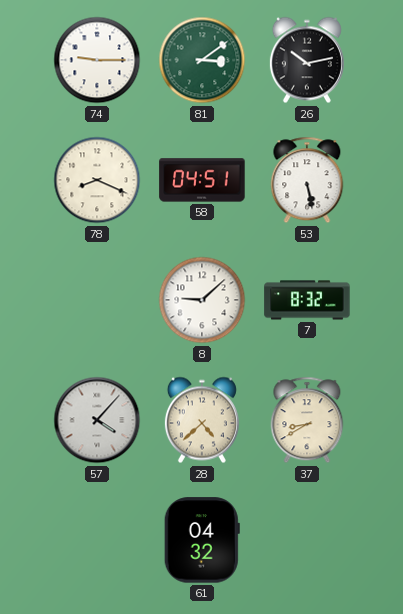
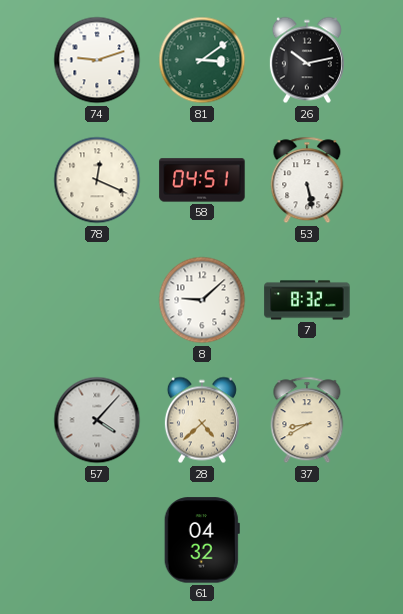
74: 9:15 -> 9:12 (97, 60)
78: 8:19 -> 12:19 (97, 180)
